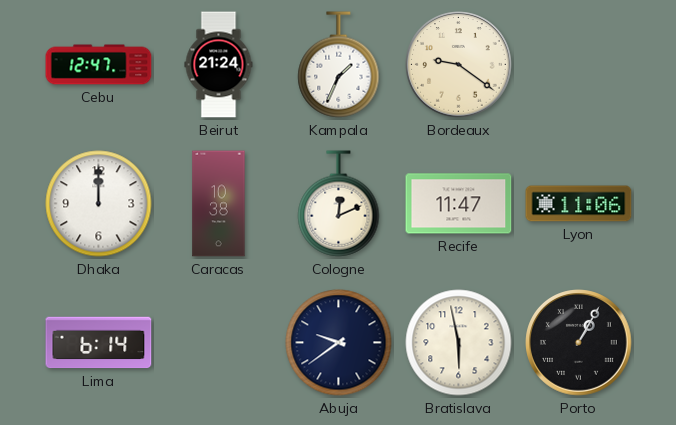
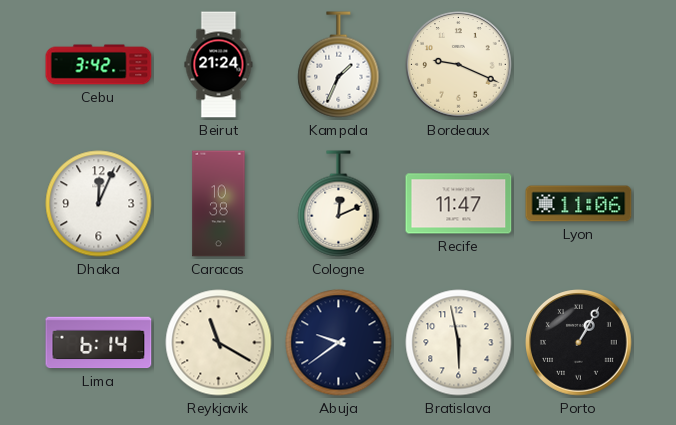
Cebu: 12:47 -> 3:42 (99, 65)
Bordeaux: 9:21 -> 9:19 (459, 65)
Dhaka: 12:00 -> 12:04 (99, 204)
Reykjavik: none -> 11:20 (219, 343)
